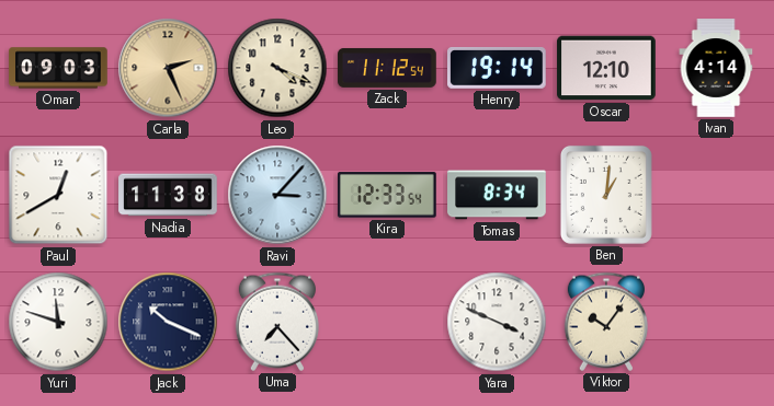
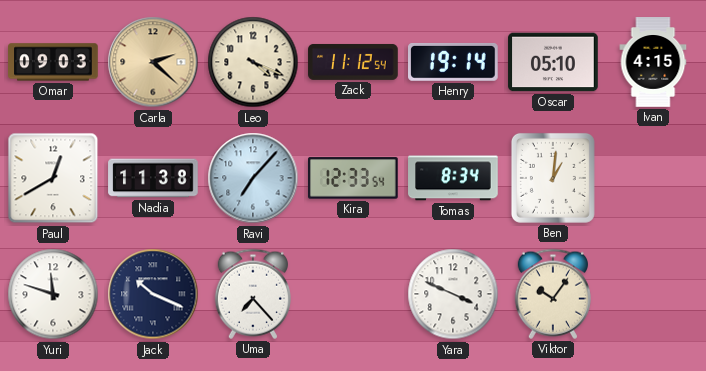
Carla: 2:26 -> 2:22 (153, 62)
Oscar: 12:10 -> 05:10 (553, 62)
Ivan: 4:14 -> 4:15 (653, 62)
Ravi: 3:07 -> 7:07 (253, 178)
